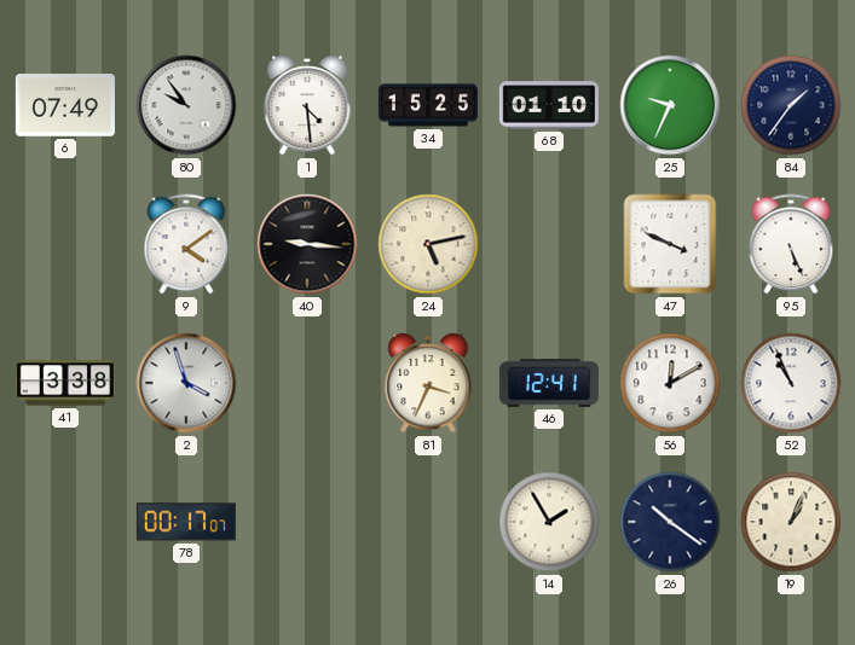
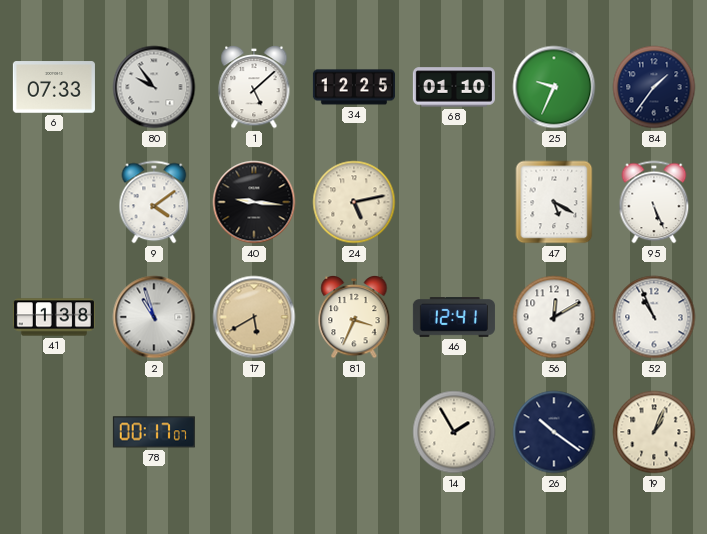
6: 07:49 -> 07:33 (54, 87)
1: 4:29 -> 5:08 (254, 87)
34: 15:25 -> 12:25 (354, 87)
47: 3:49 -> 5:20 (554, 202)
41: 3:38 -> 1:38 (54, 317)
2: 3:57 -> 10:57 (154, 317)
17: none -> 5:40 (254, 317)
